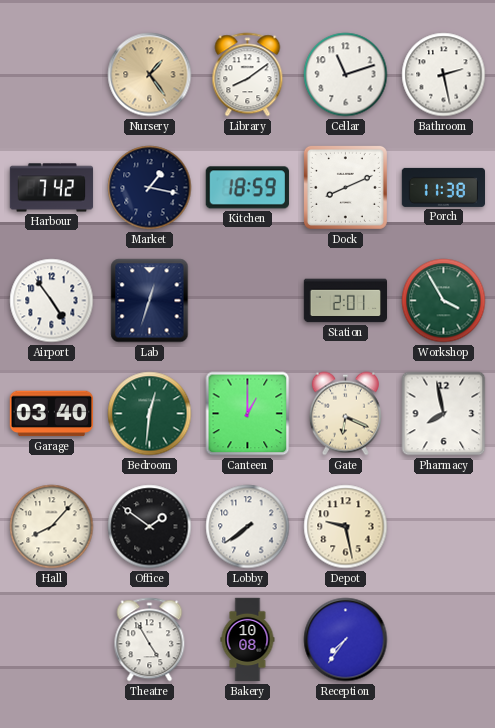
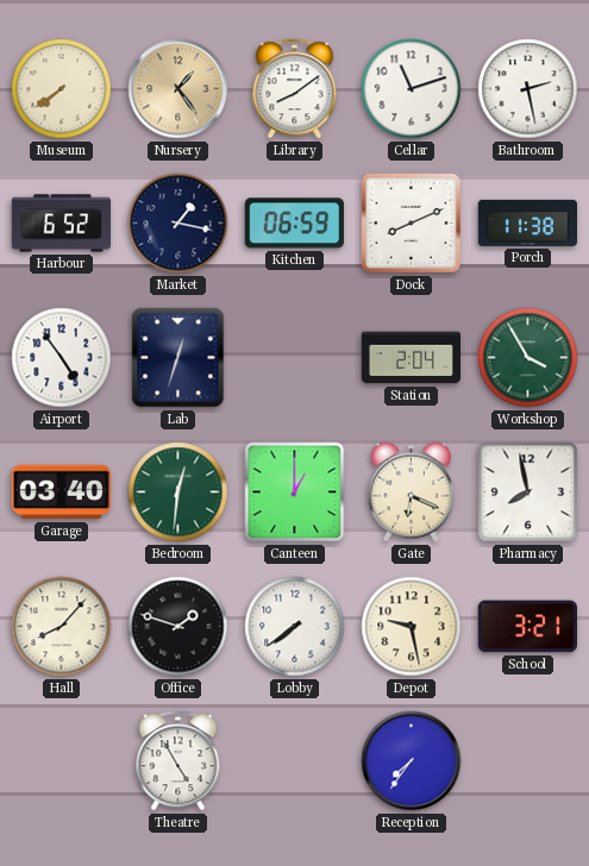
Museum: none -> 7:39 (62, 89)
Harbour: 7:42 -> 6:52 (62, 224)
Kitchen: 18:59 -> 06:59 (294, 224)
Station: 2:01 -> 2:04 (412, 358)
Office: 1:51 -> 1:48 (178, 627)
School: none -> 3:21 (527, 627)
Bakery: 10:08 -> none (248, 640)
